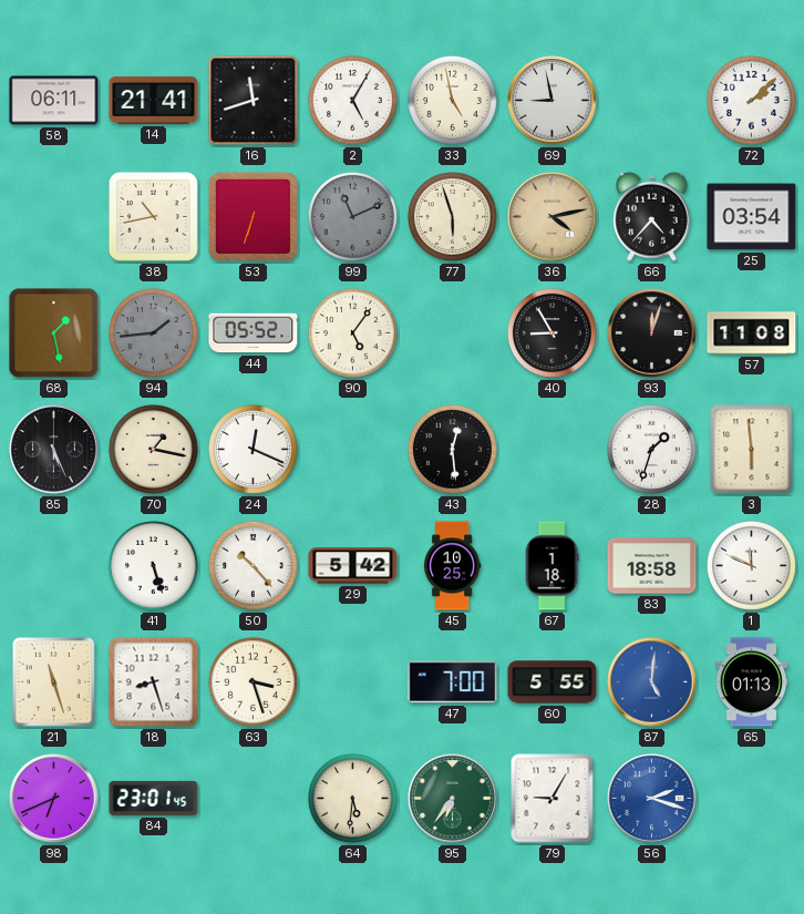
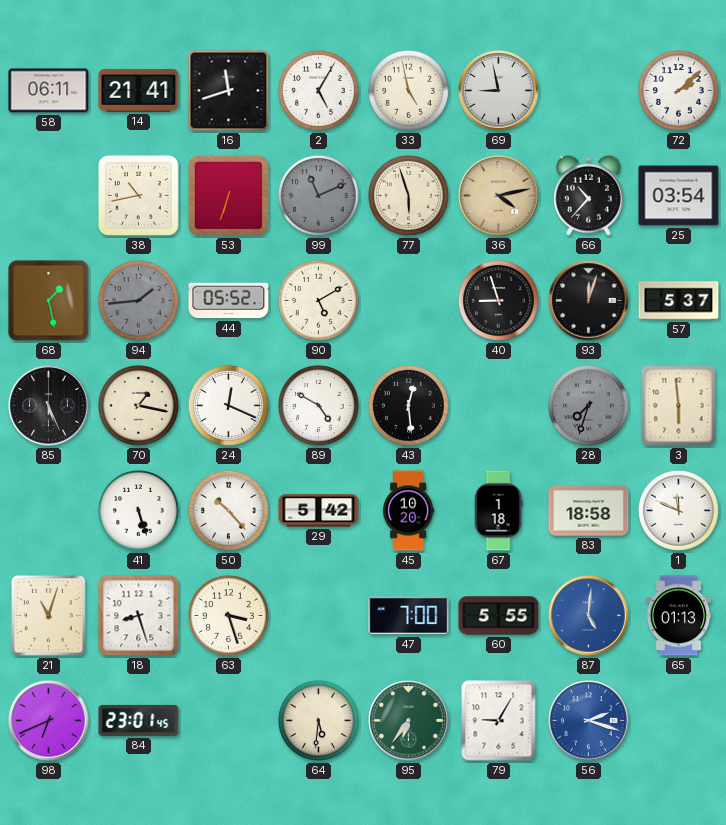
66: 4:37 -> 10:37 (589, 195)
90: 5:06 -> 5:10 (319, 301)
40: 8:55 -> 8:57 (499, 301)
57: 11:08 -> 5:37 (679, 301)
89: none -> 4:50 (319, 406)
28: 1:33 -> 7:33 (589, 406)
28 dial: white -> grey (589, 406)
45: 10:25 -> 10:20 (408, 511)
21: 11:27 -> 11:03 (48, 616)
